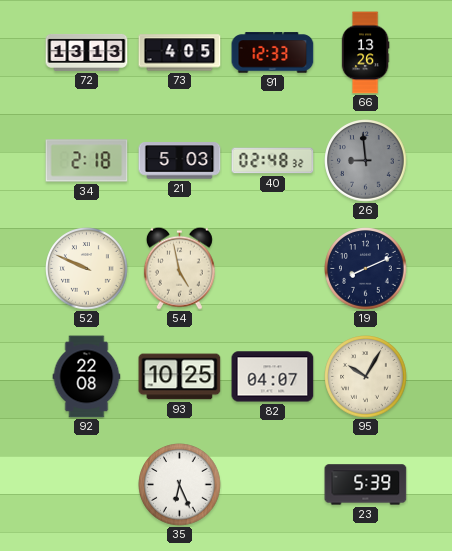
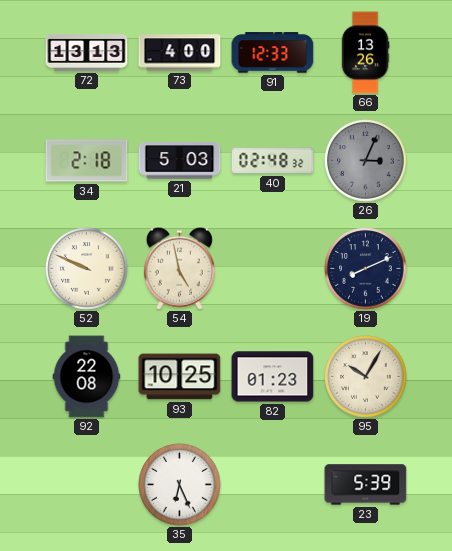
73: 4:05 -> 4:00 (180, 53)
26: 8:59 -> 3:04 (366, 161)
82: 04:07 -> 01:23 (273, 377)
